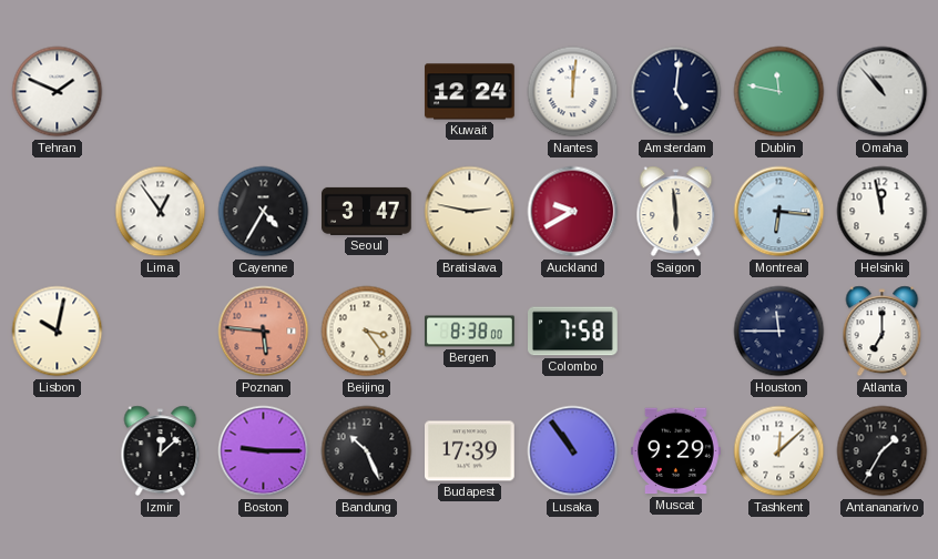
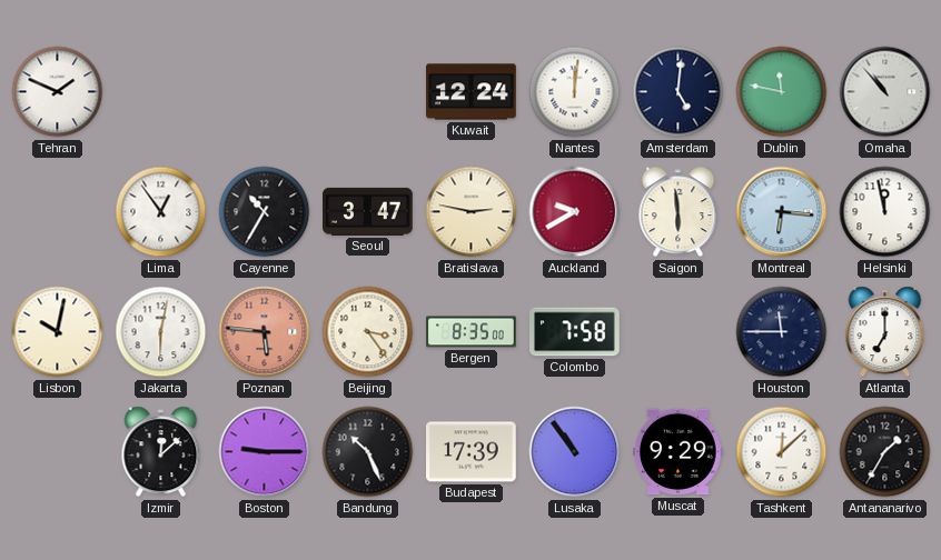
Cayenne: 4:35 -> 10:35 (265, 212)
Jakarta: none -> 6:02 (161, 332)
Bergen: 8:38 -> 8:35 (472, 332)
